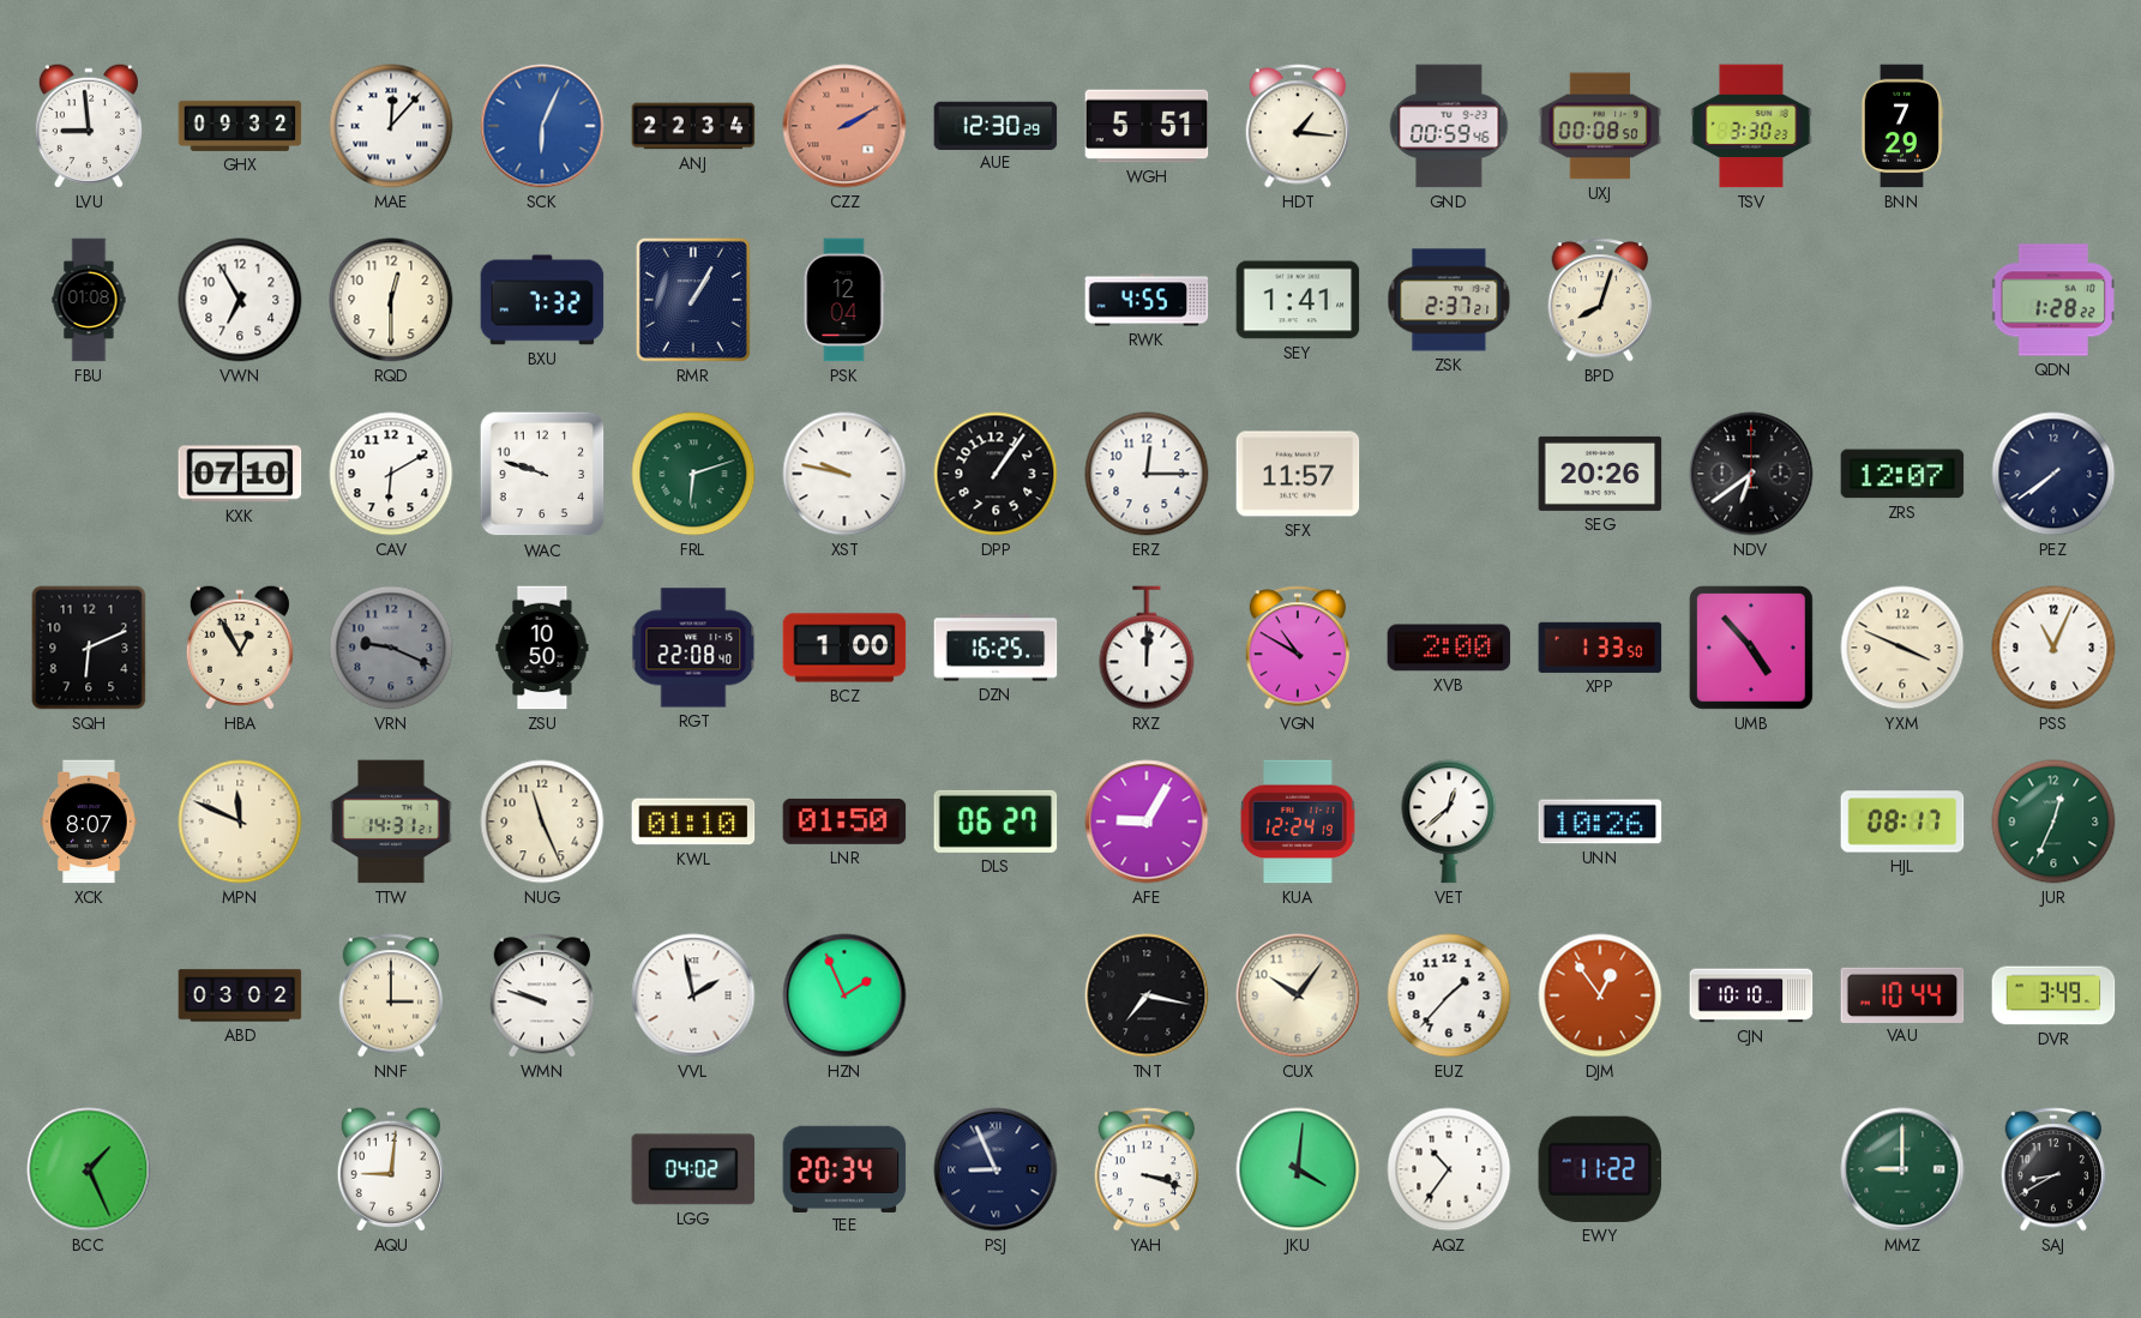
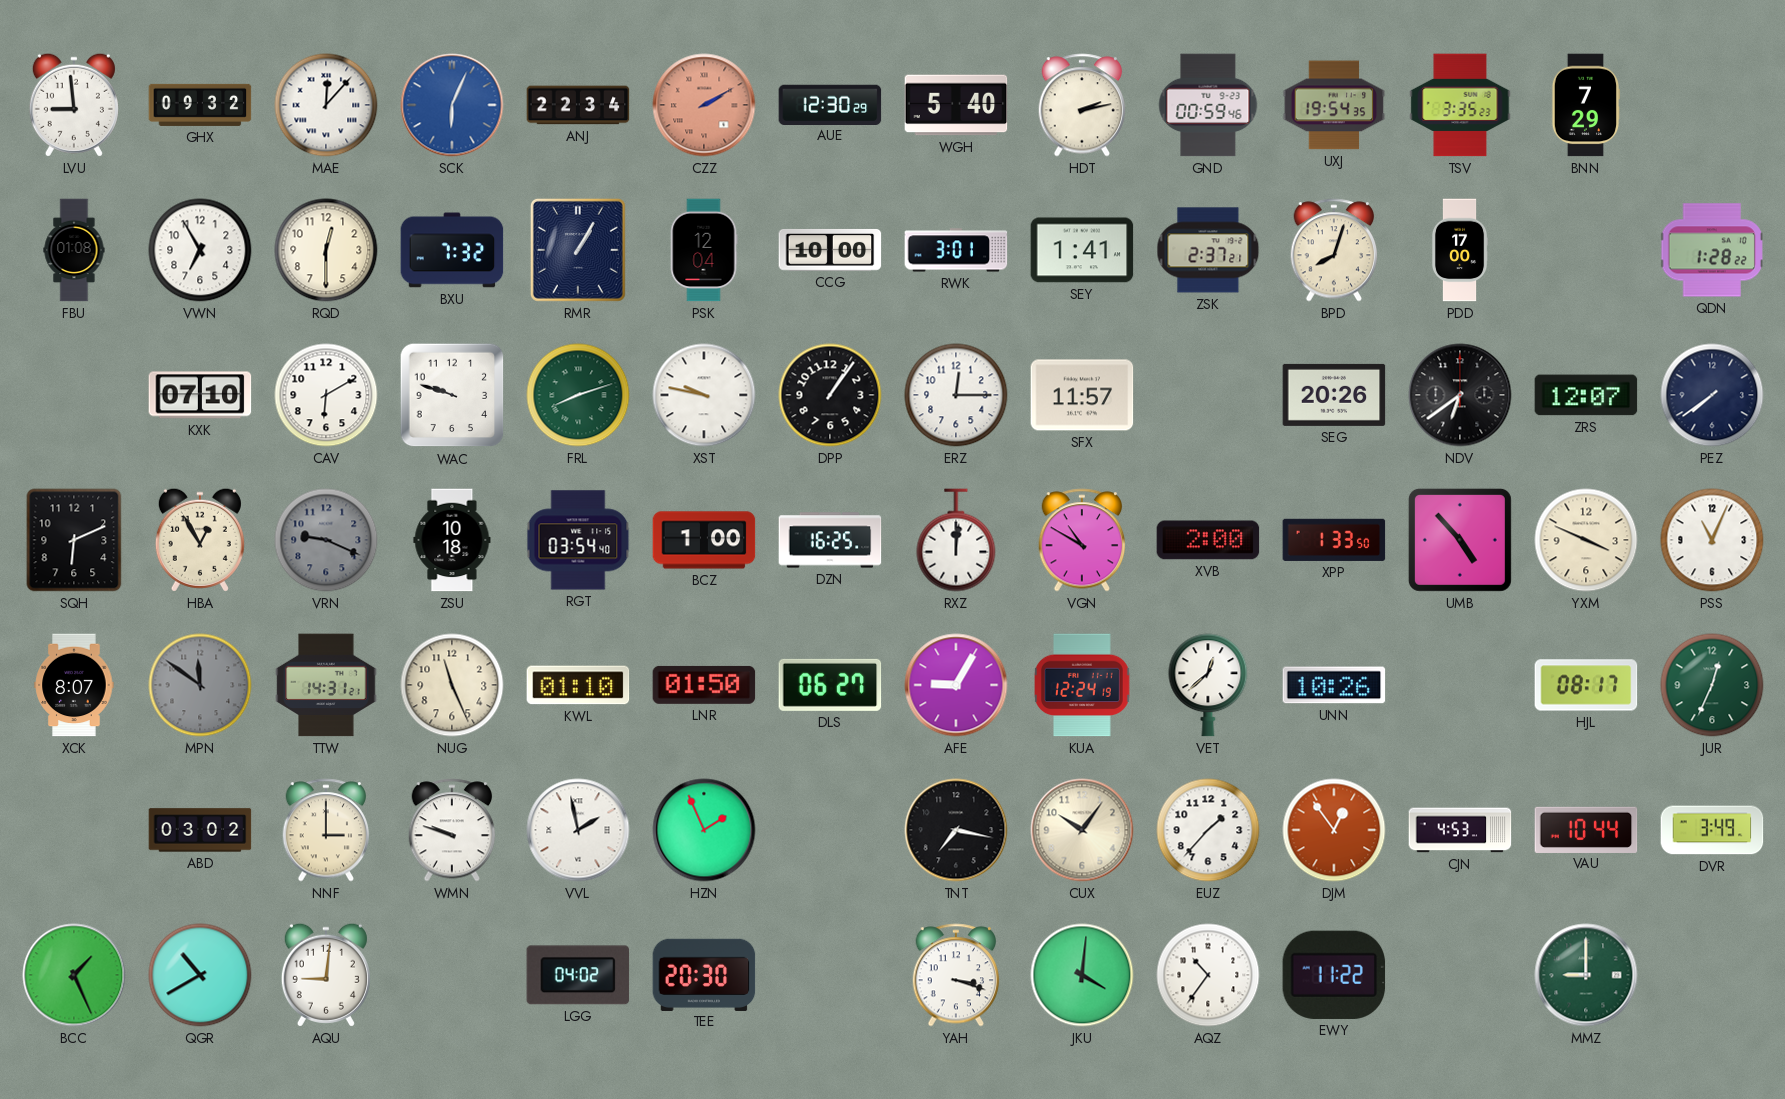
WGH: 5:51 -> 5:40 (956, 105)
HDT: 1:16 -> 2:13 (1082, 105)
UXJ: 00:08 -> 19:54 (1334, 105)
TSV: 3:30 -> 3:35 (1460, 105)
CCG: none -> 10:00 (830, 250)
RWK: 4:55 -> 3:01 (956, 250)
PDD: none -> 17:00 (1460, 250)
FRL: 6:12 -> 8:12 (578, 395)
ZSU: 10:50 -> 10:18 (452, 540)
RGT: 22:08 -> 03:54 (578, 540)
MPN: 11:49 -> 11:51 (200, 685)
MPN dial: cream -> grey (200, 685)
CJN: 10:10 -> 4:53 (1460, 830)
QGR: none -> 10:40 (200, 975)
TEE: 20:34 -> 20:30 (704, 974)
PSJ: 8:56 -> none (996, 1169)
SAJ: 8:40 -> none (2053, 1169)
